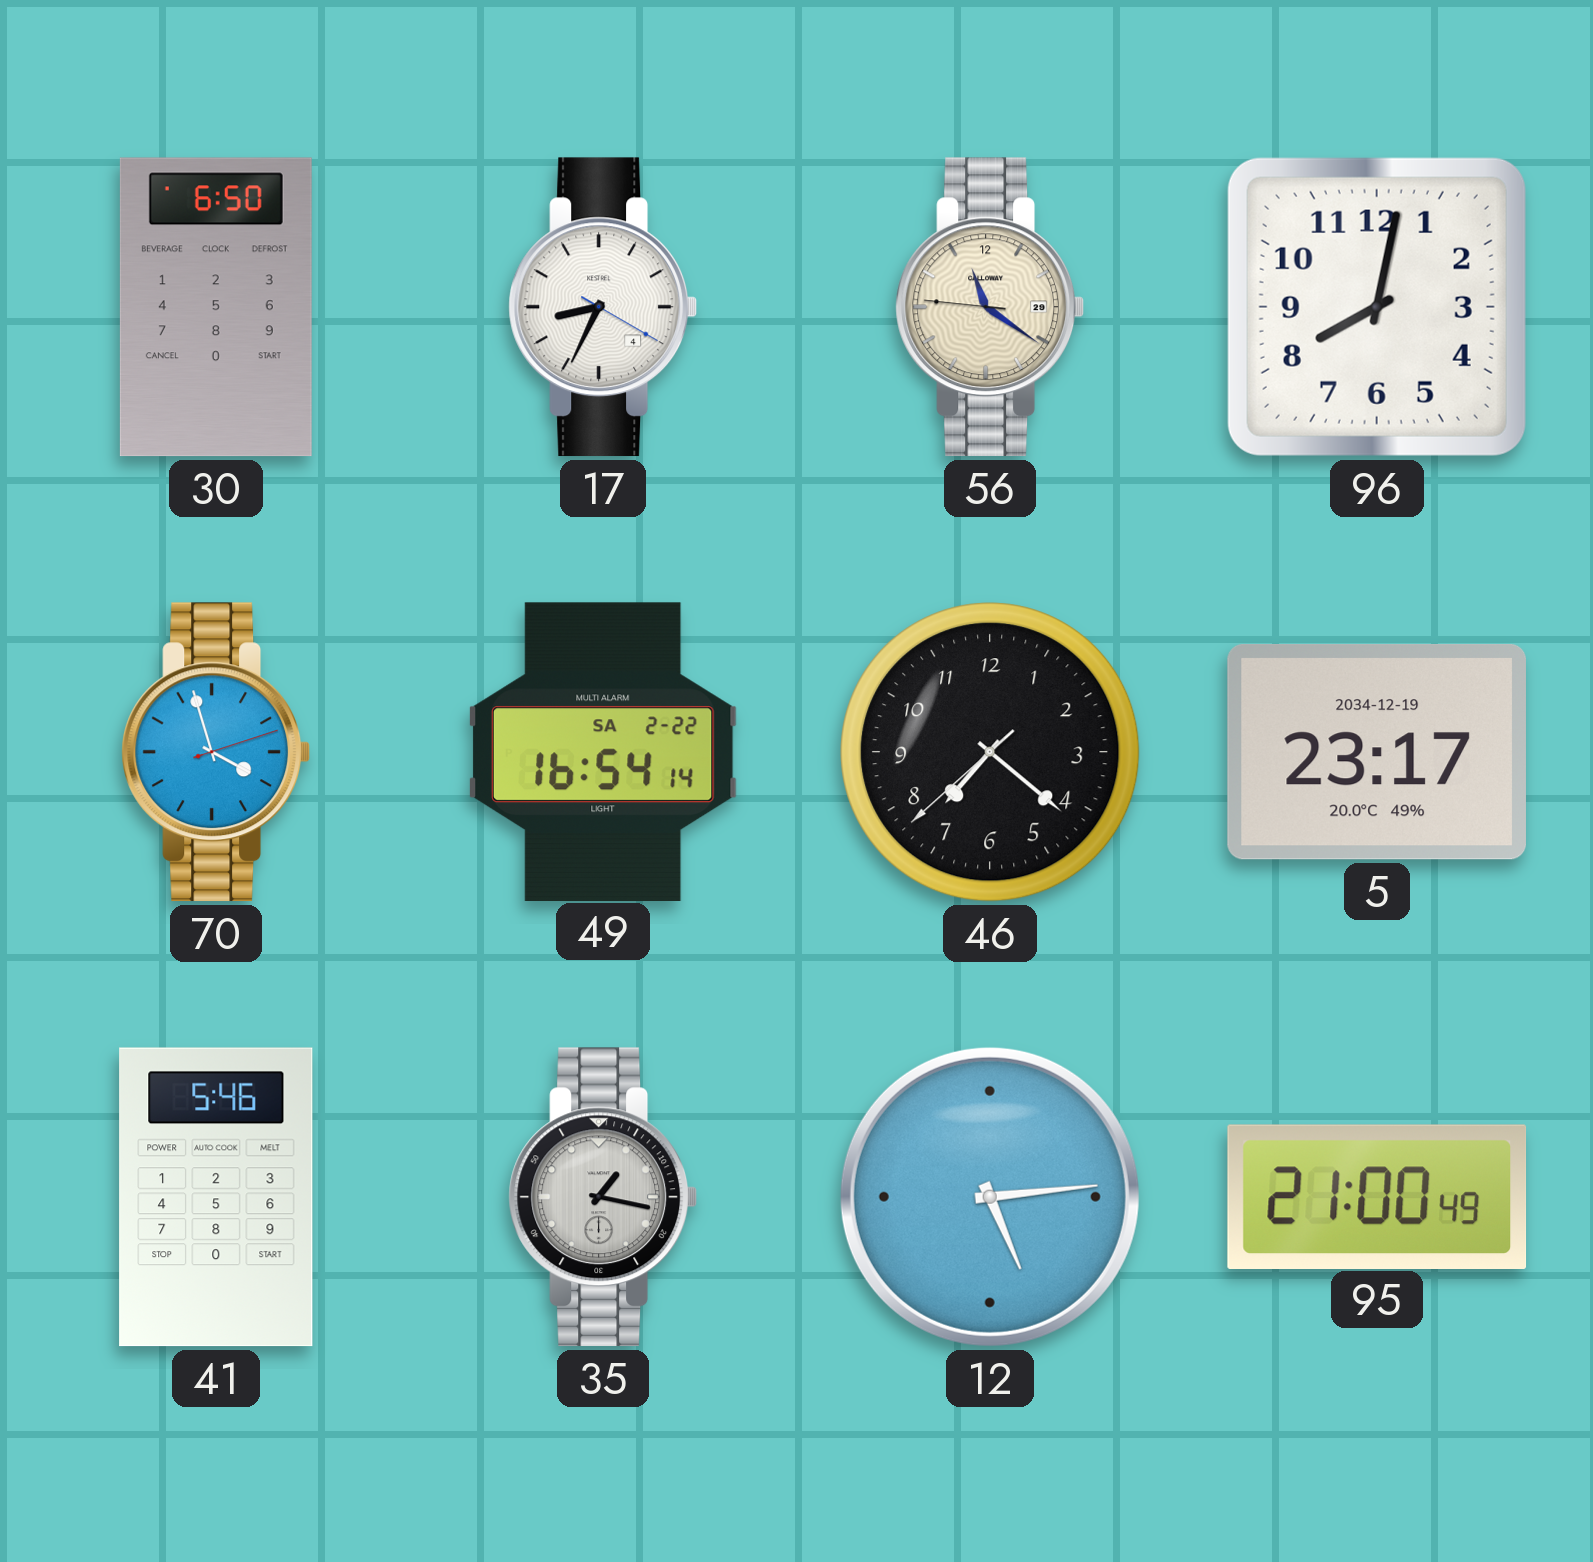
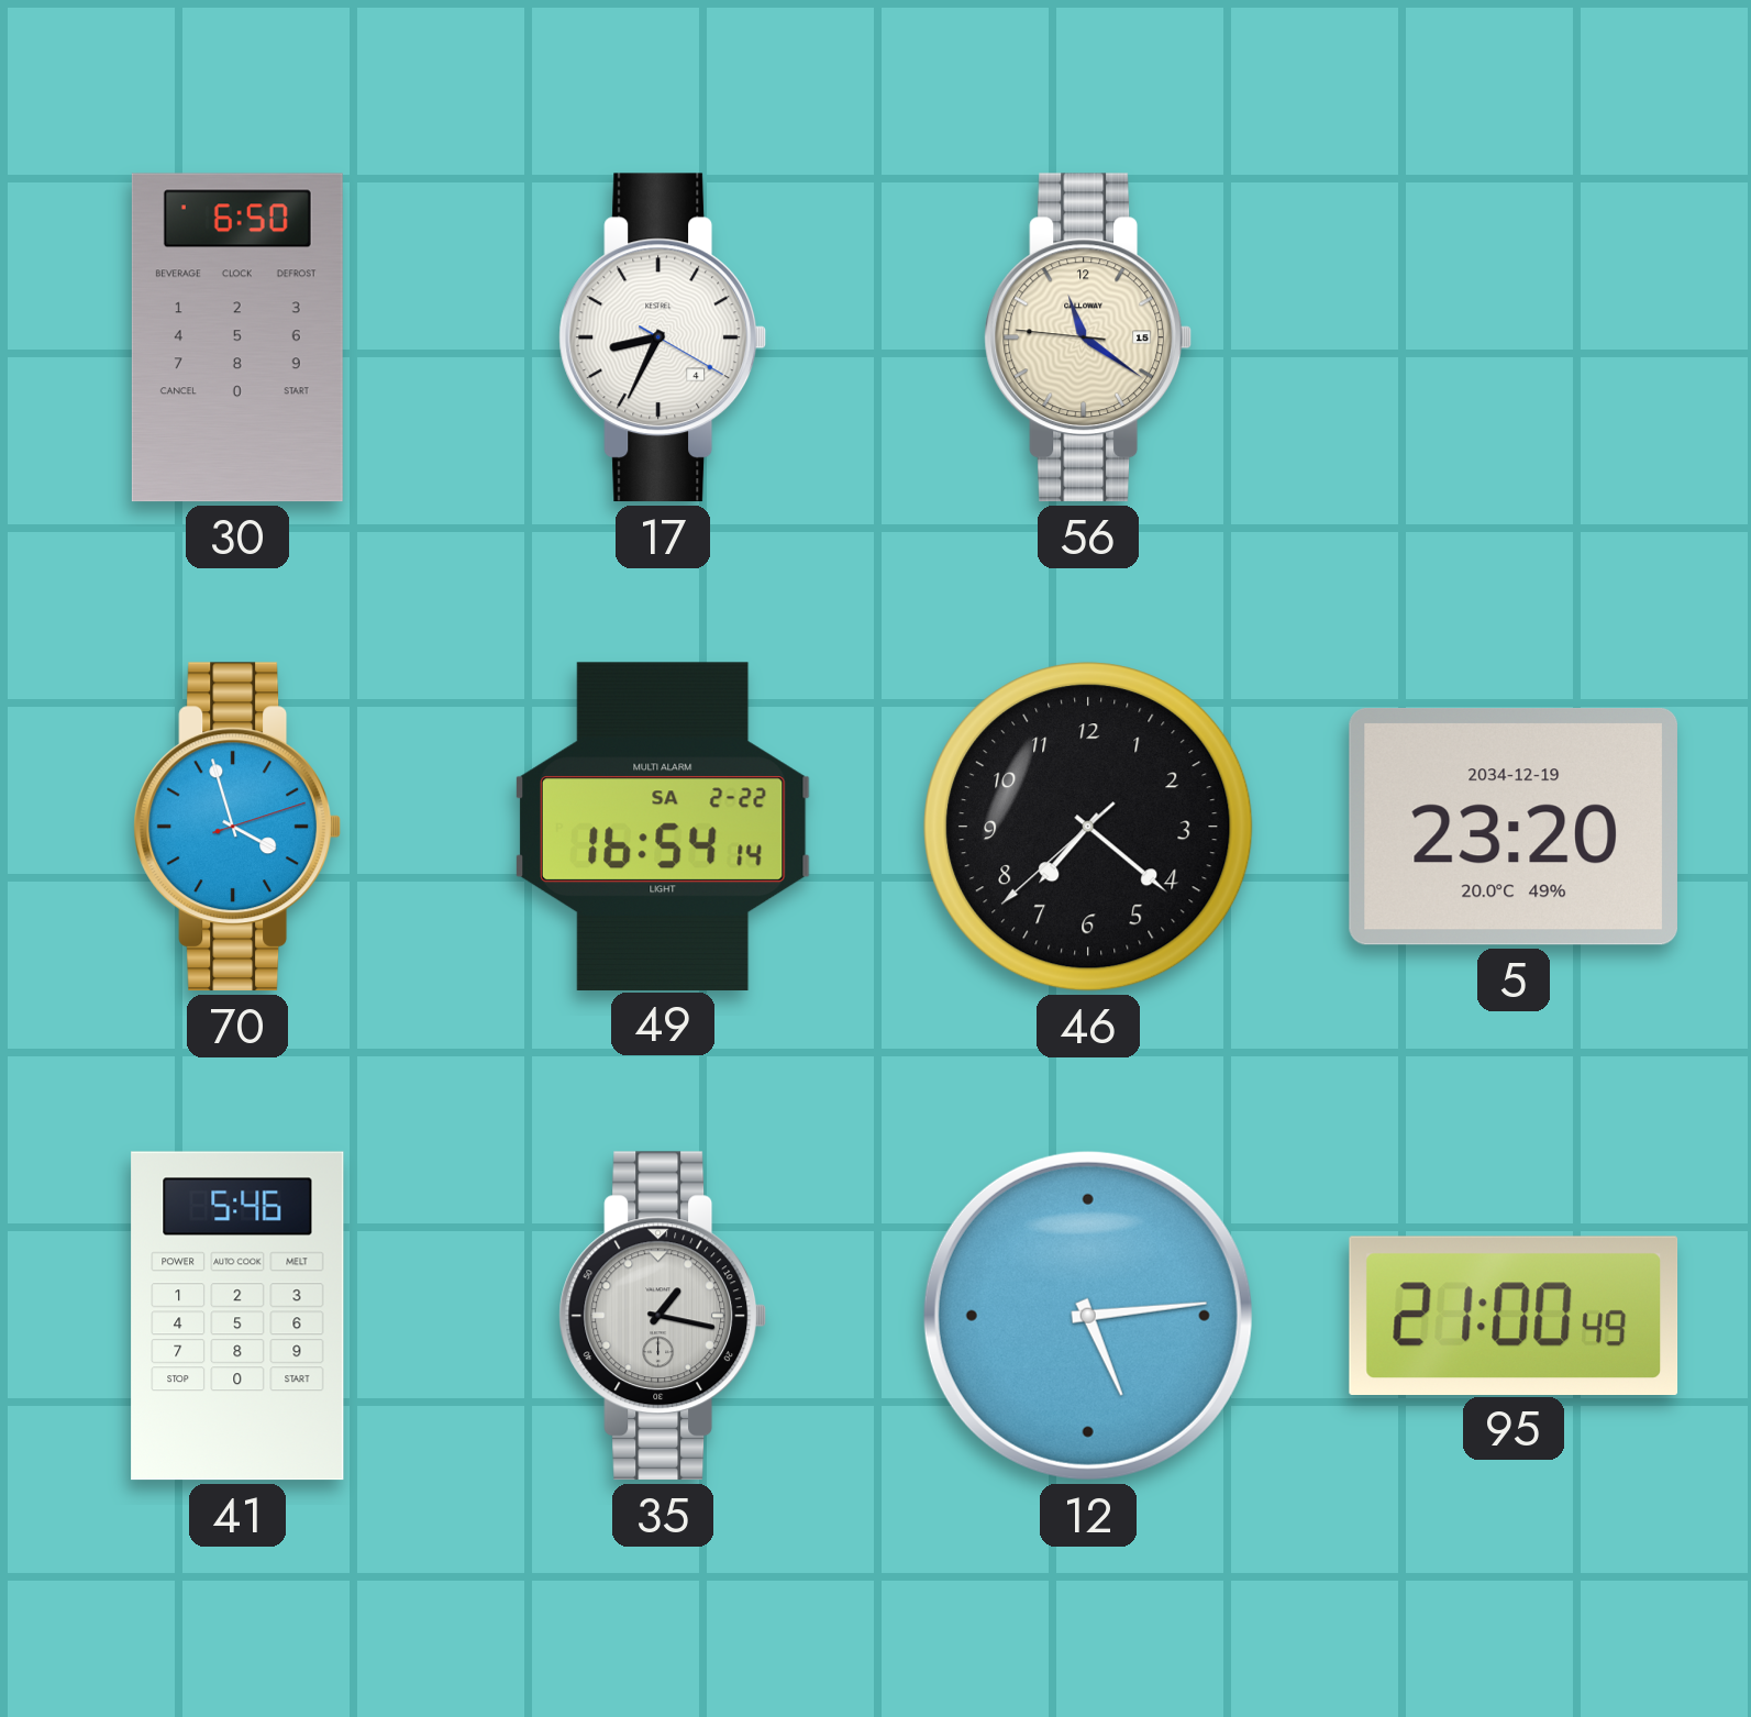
56 date: 29 -> 15 (1087, 337)
96: 8:02 -> none (1377, 307)
5: 23:17 -> 23:20 (1514, 827)
